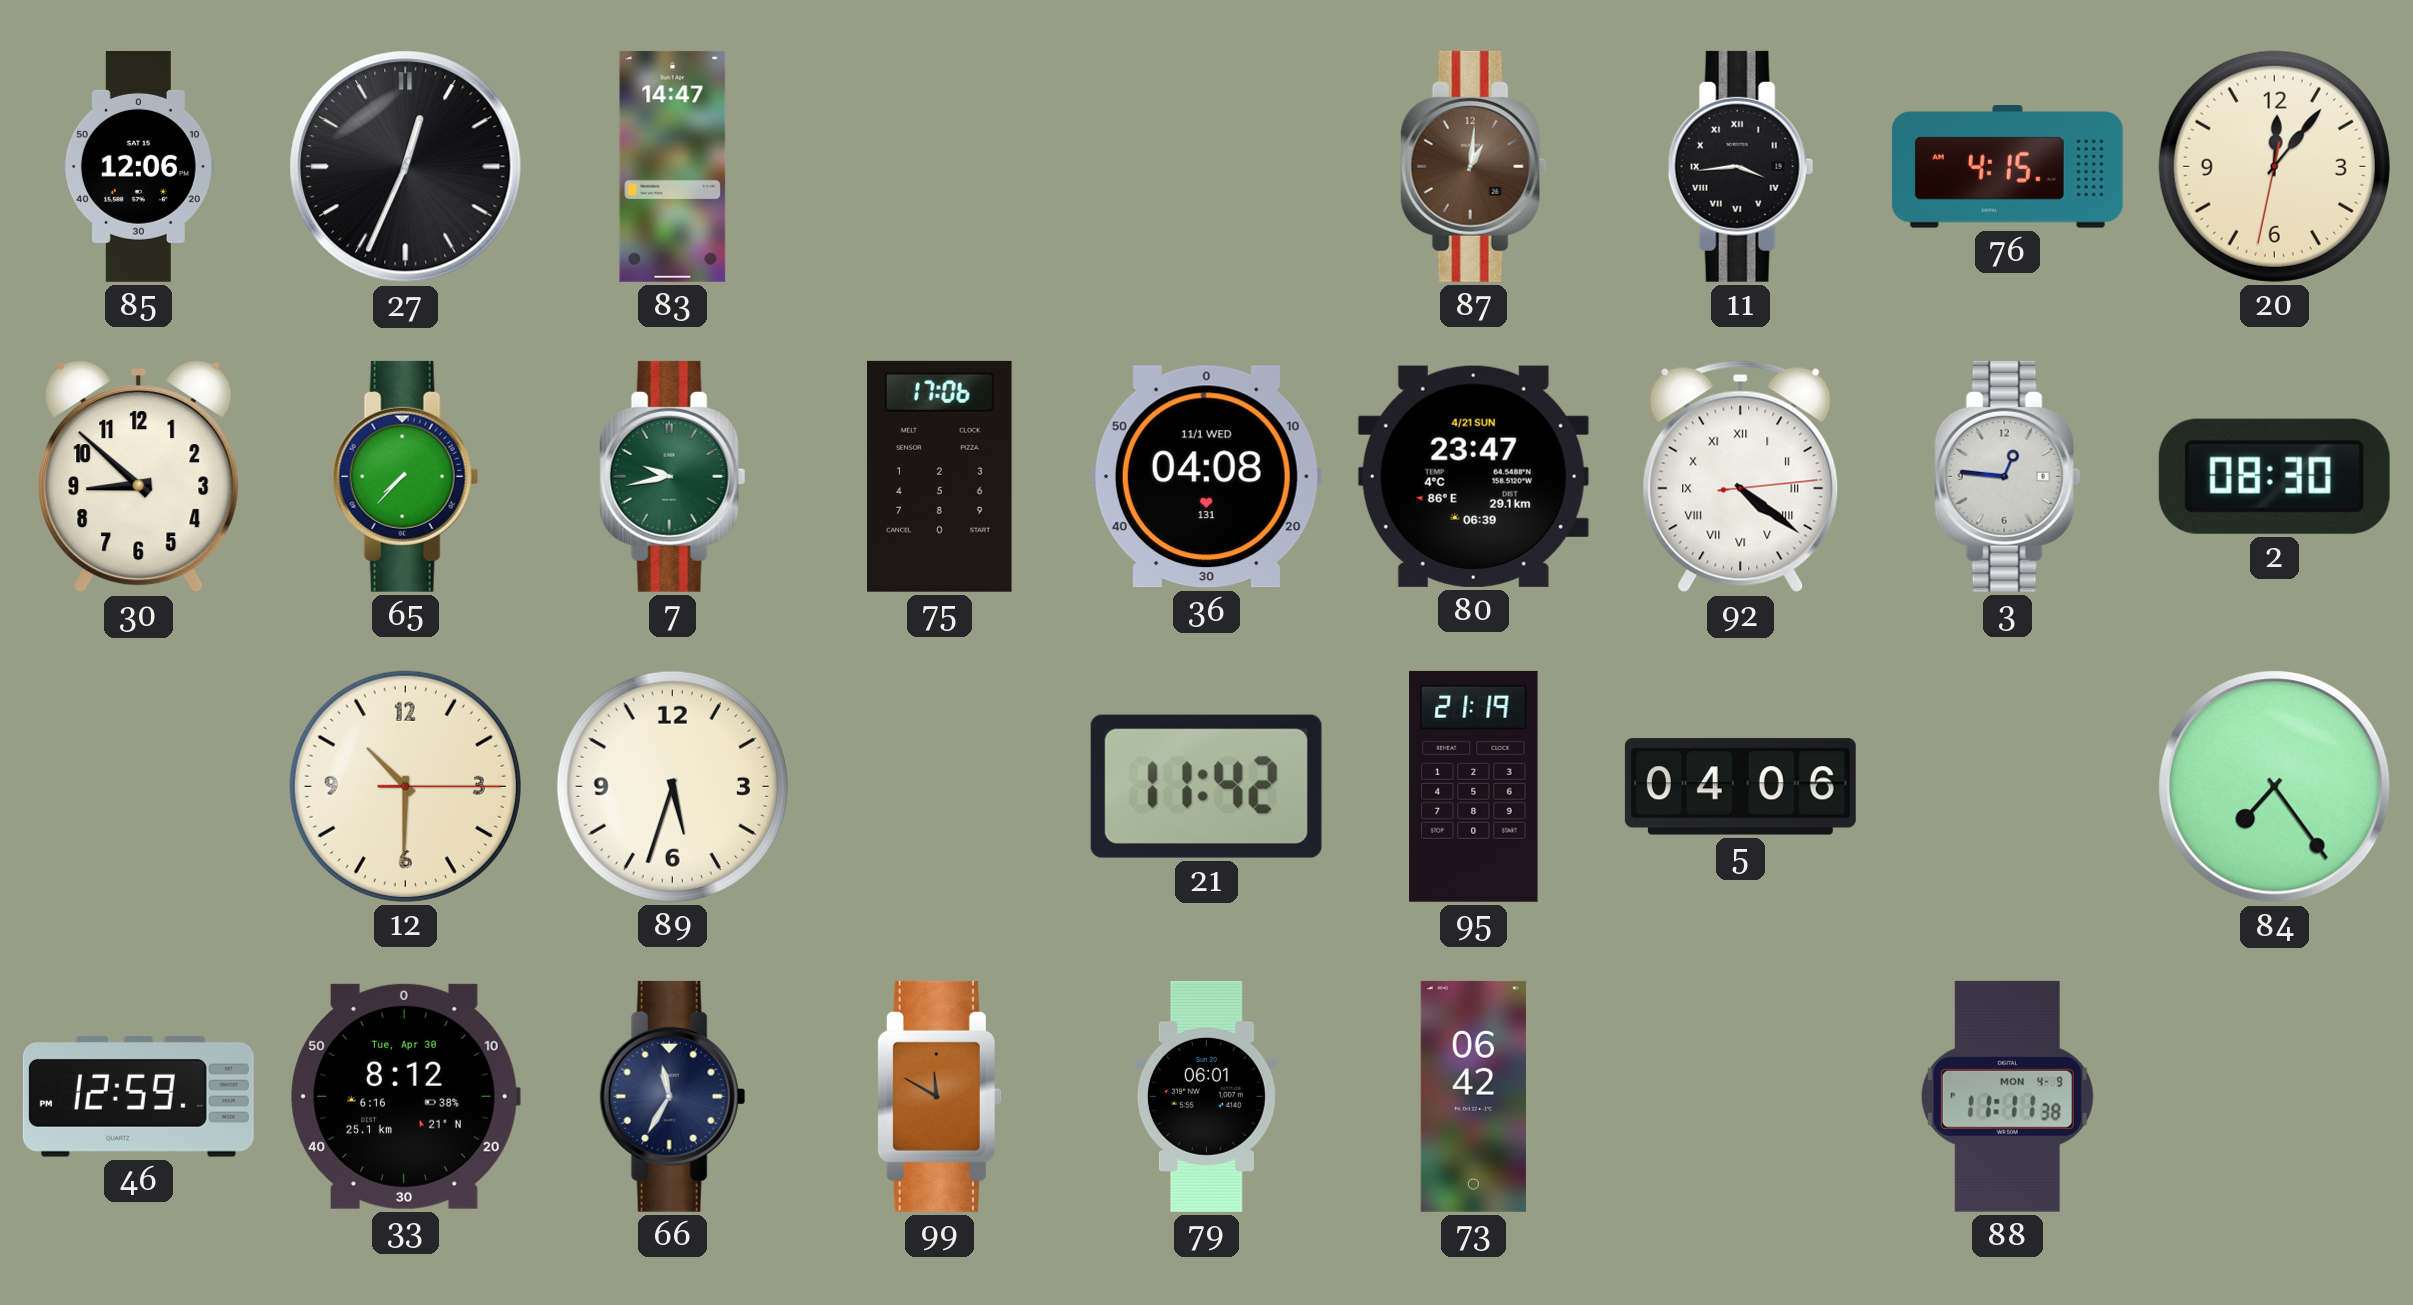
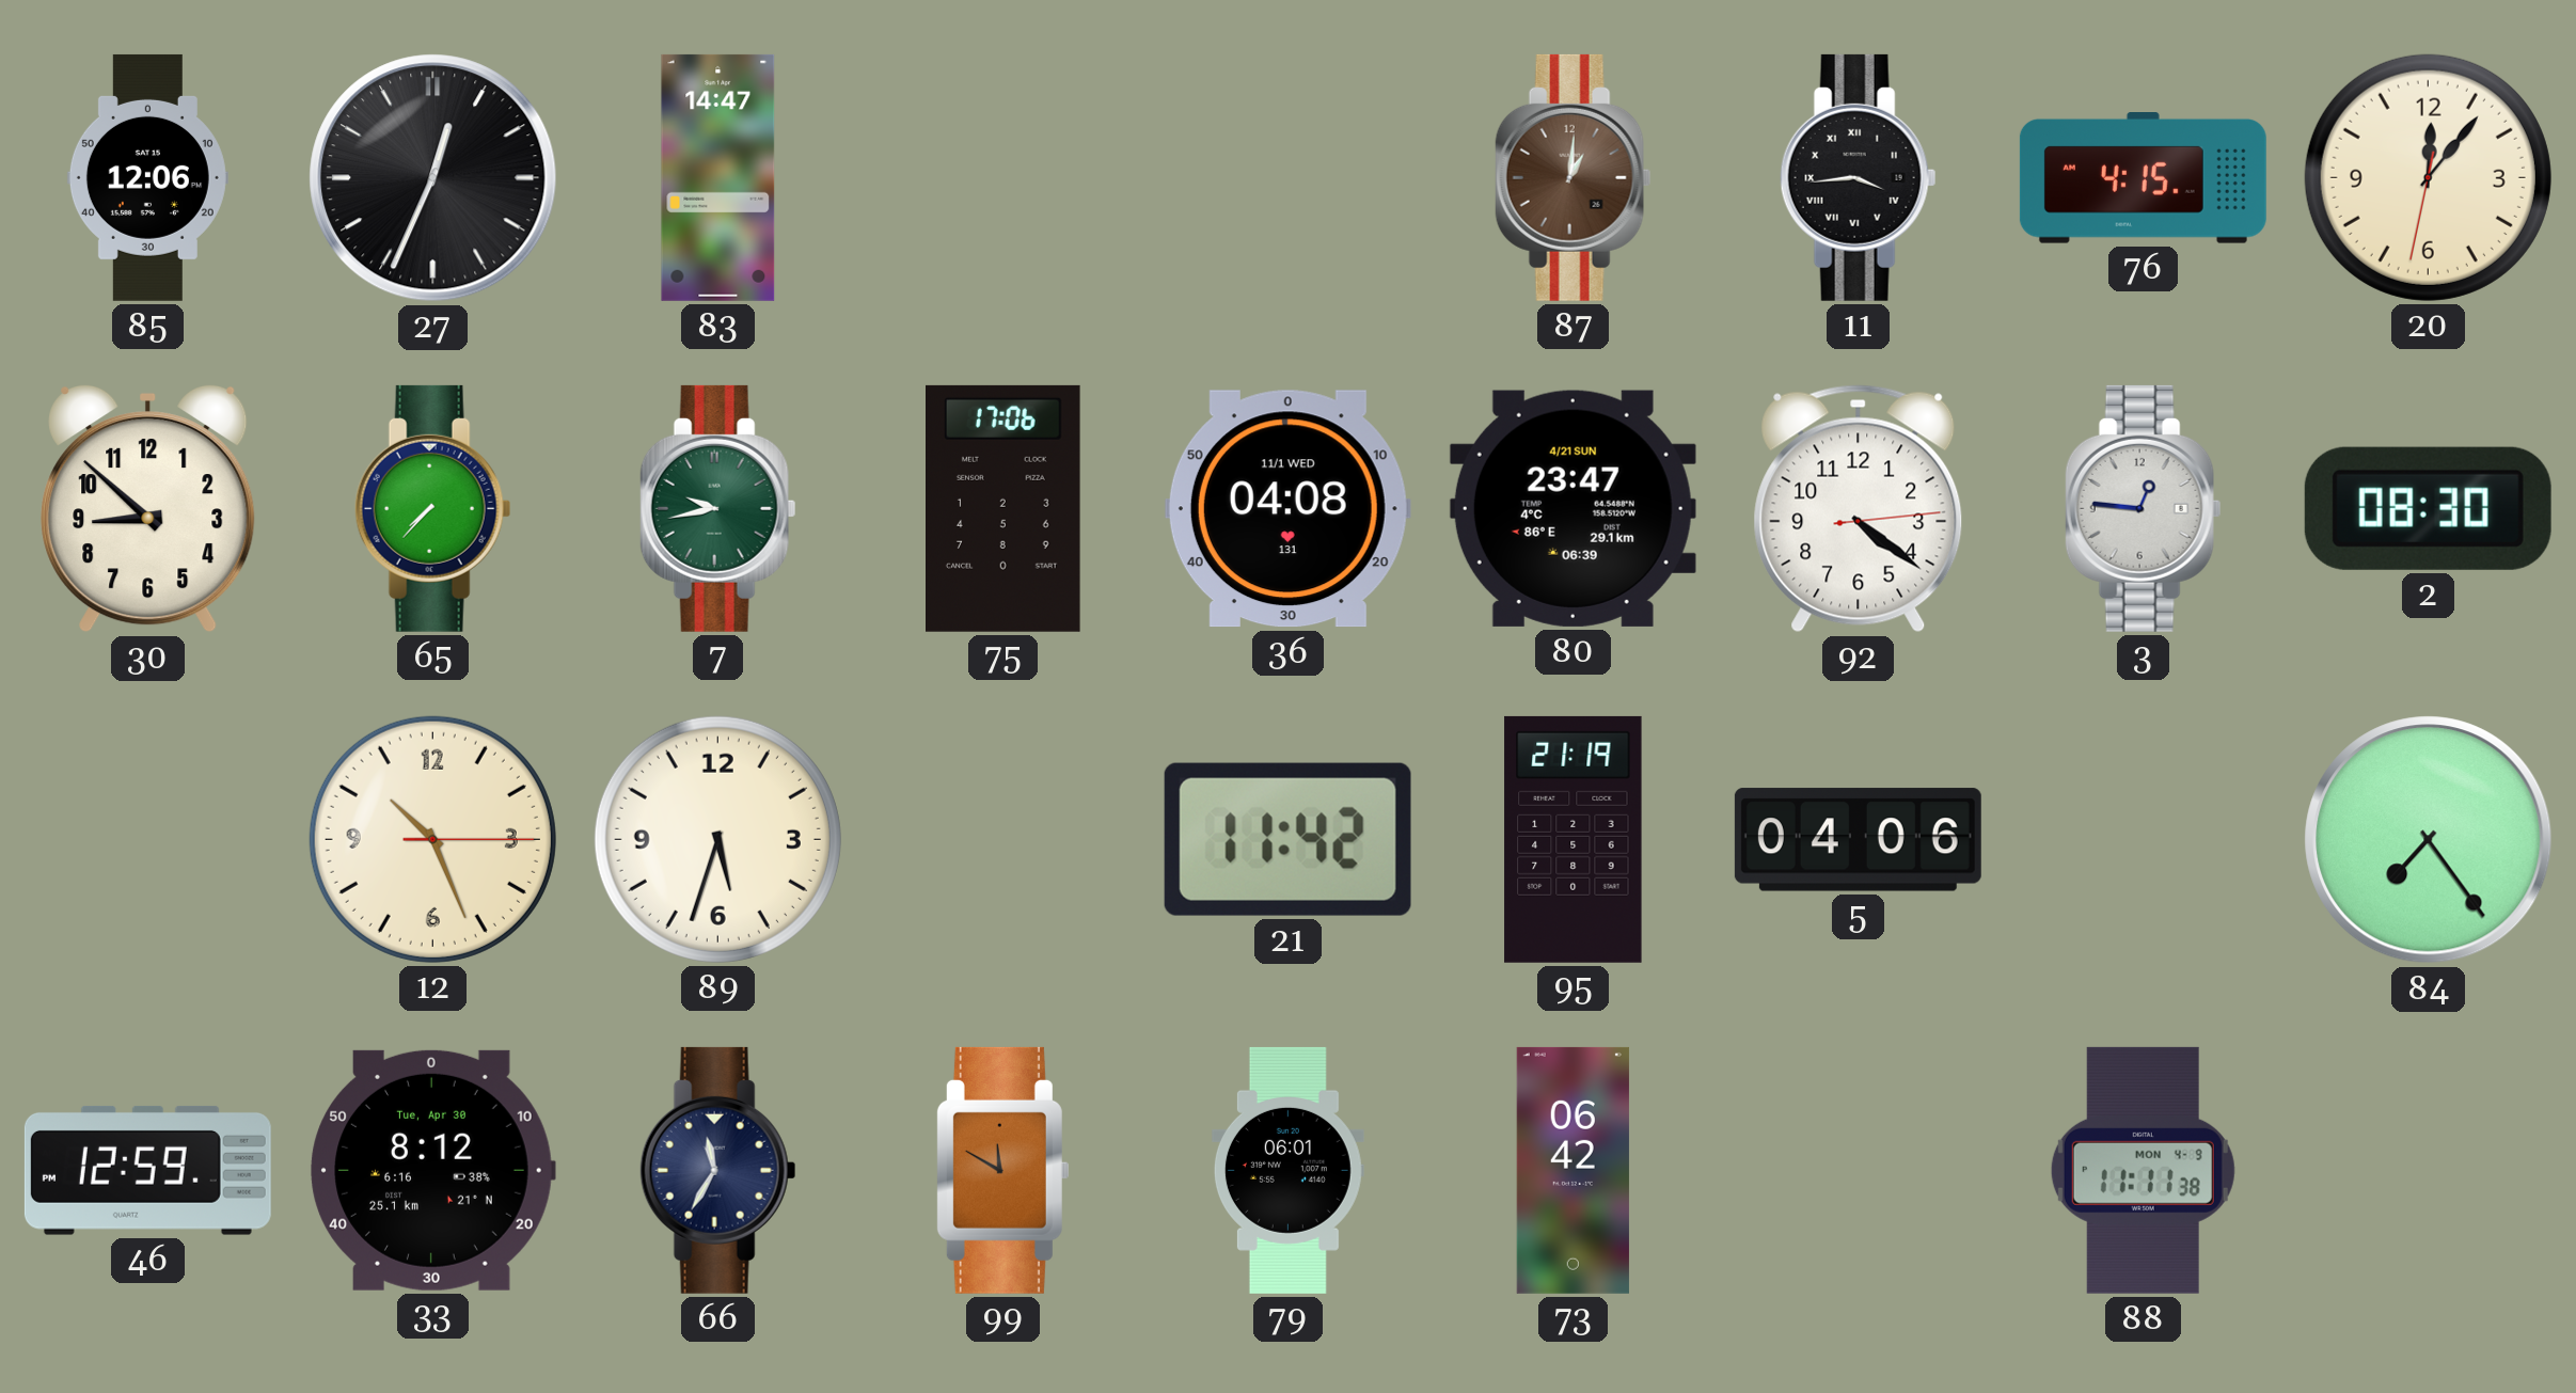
92 numerals: Roman -> Arabic (1859, 509)
12: 10:30 -> 10:26 (432, 839)
